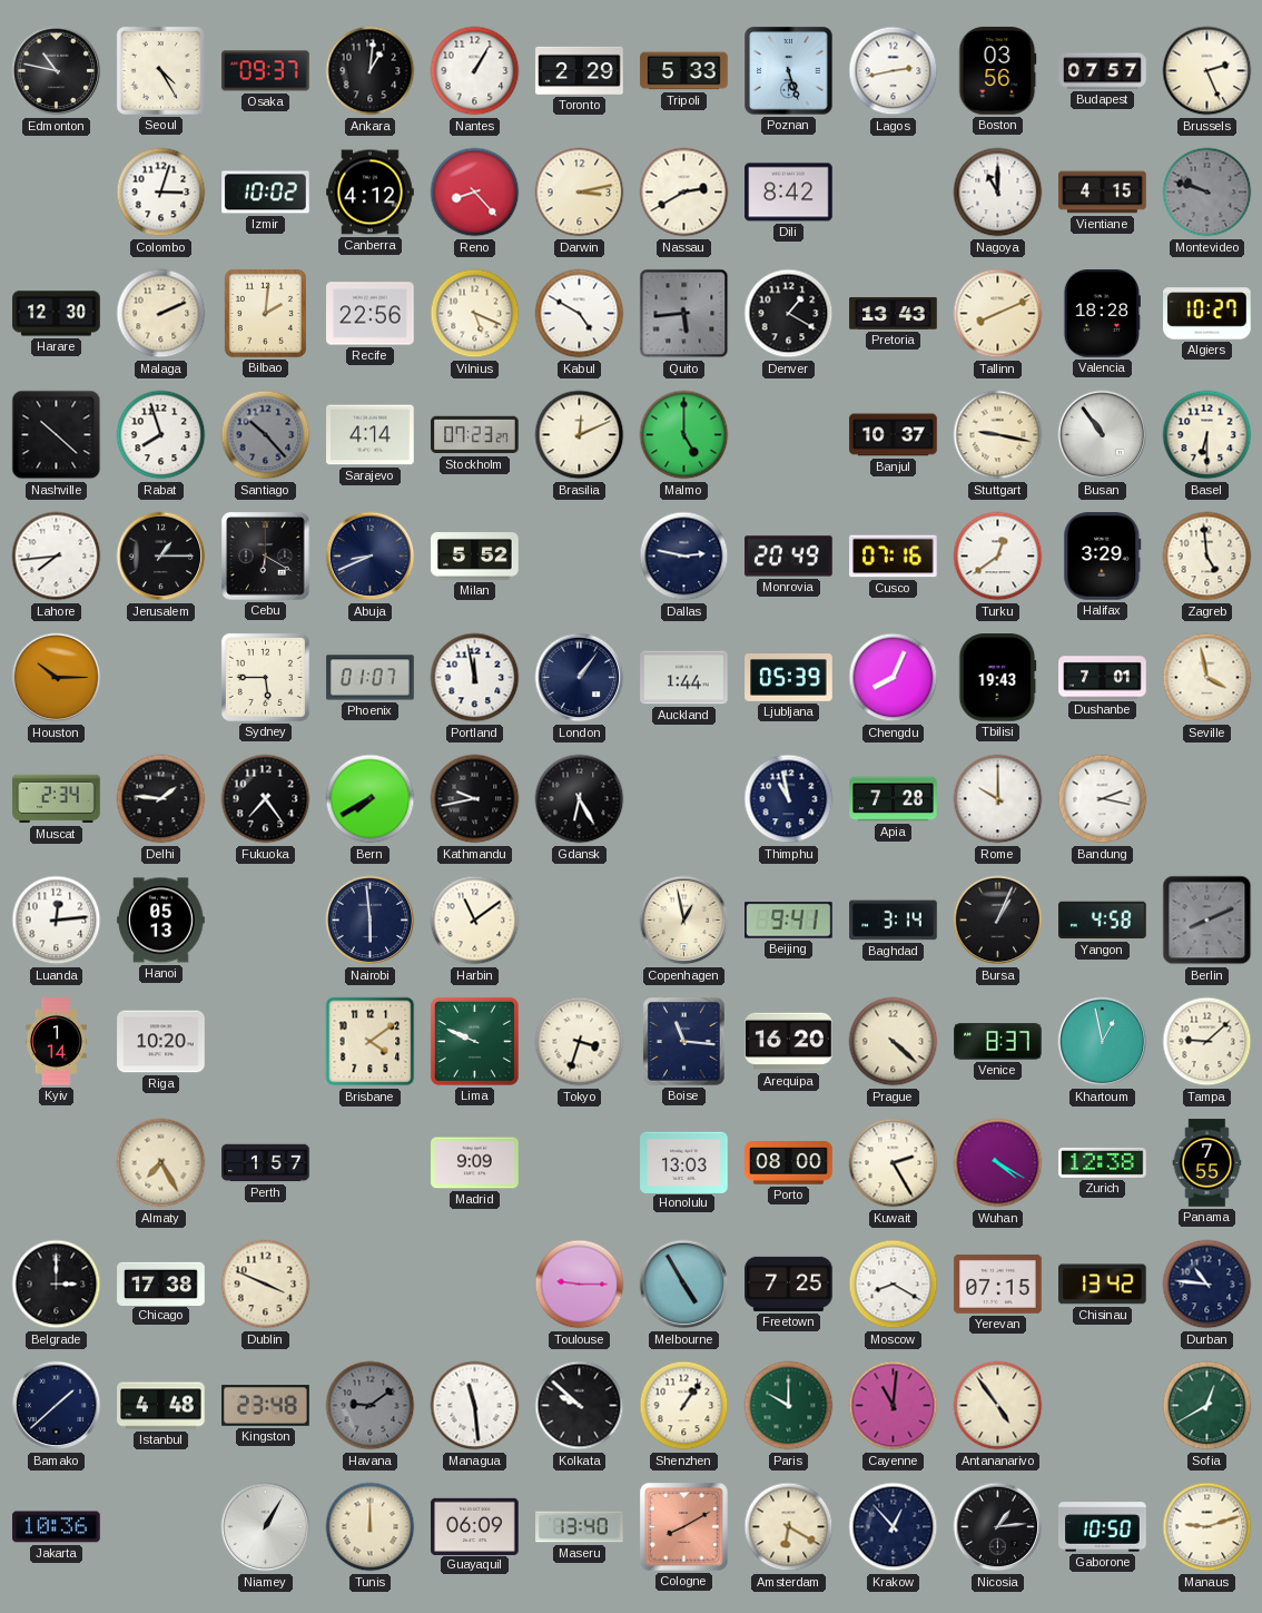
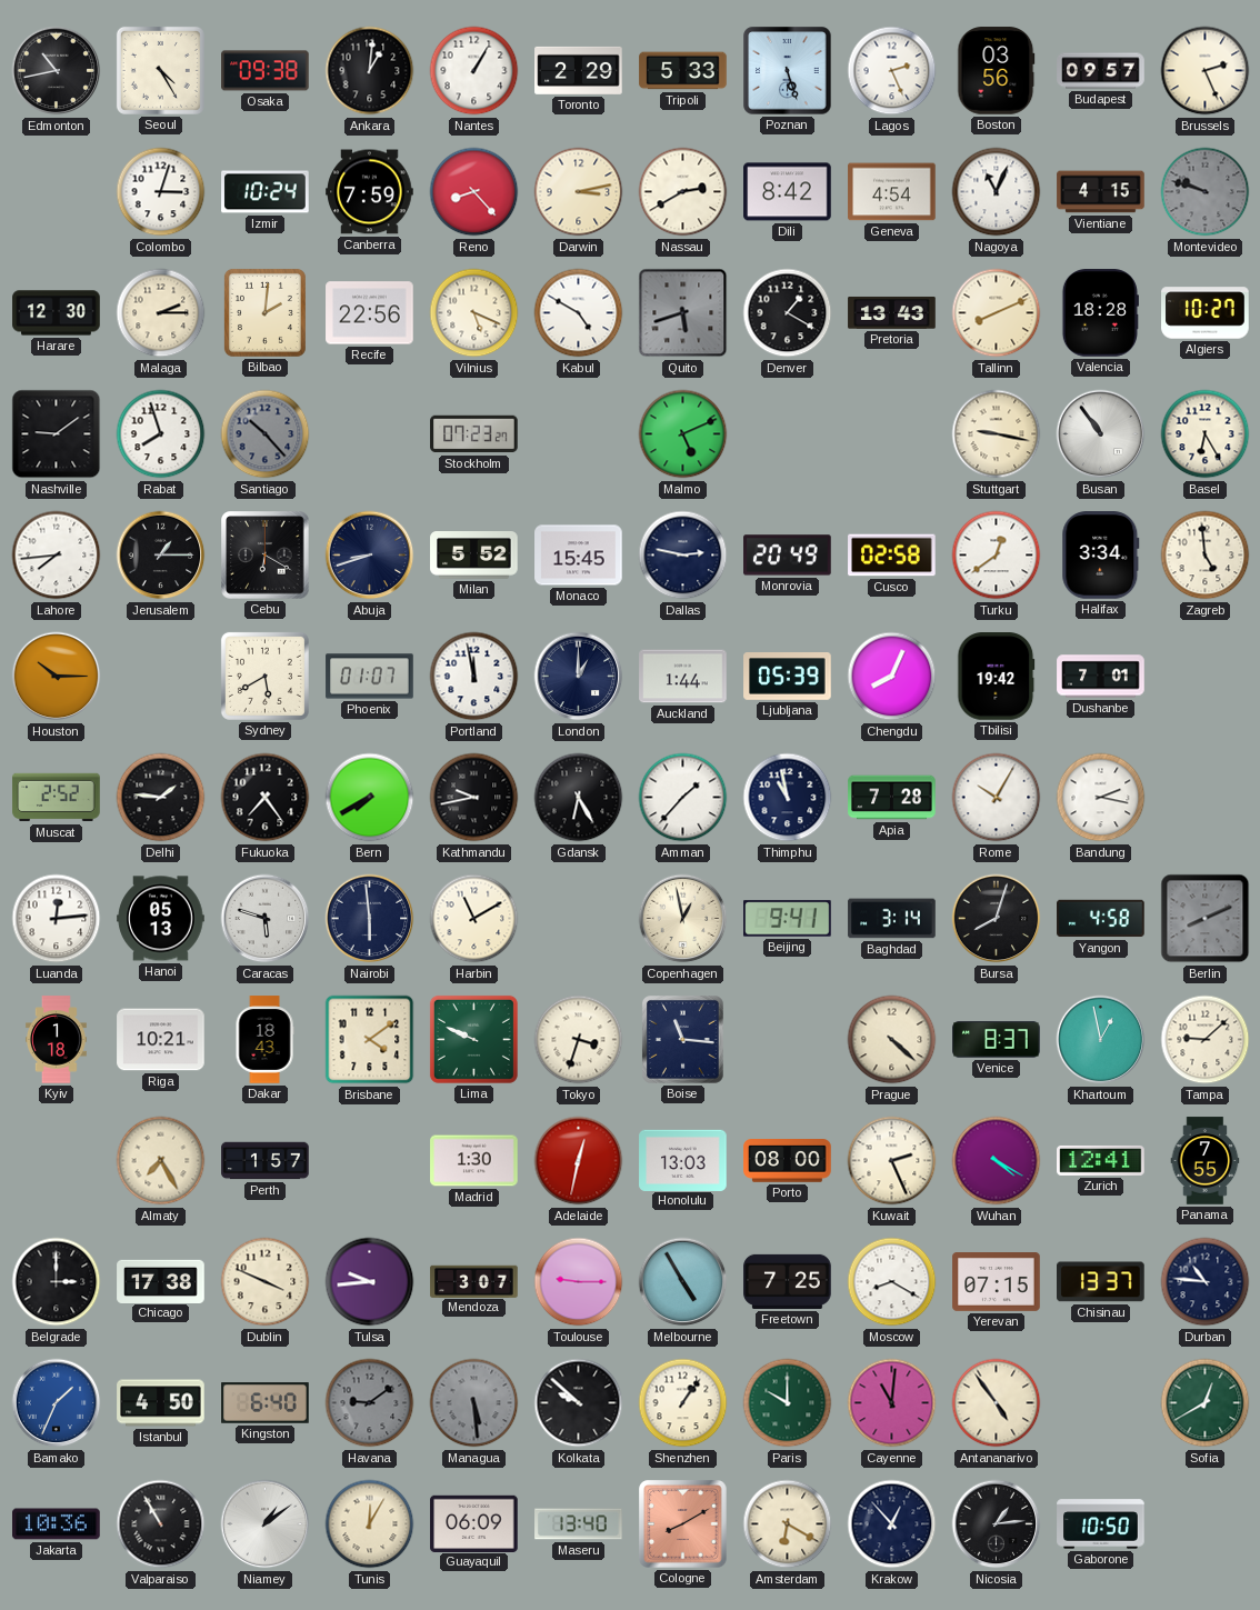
Edmonton: 10:47 -> 10:43 (57, 71)
Osaka: 09:37 -> 09:38 (266, 71)
Lagos: 2:43 -> 2:26 (892, 71)
Budapest: 07:57 -> 09:57 (1101, 71)
Izmir: 10:02 -> 10:24 (266, 192)
Canberra: 4:12 -> 7:59 (370, 192)
Geneva: none -> 4:54 (892, 192)
Nagoya: 11:00 -> 11:04 (997, 192)
Malaga: 2:11 -> 2:15 (161, 313)
Quito: 5:44 -> 5:42 (683, 313)
Nashville: 10:22 -> 9:09 (57, 434)
Sarajevo: 4:14 -> none (371, 435)
Brasilia: 12:11 -> none (580, 435)
Malmo: 5:00 -> 5:11 (683, 434)
Banjul: 10:37 -> none (894, 435)
Basel: 6:30 -> 6:25 (1206, 434)
Abuja: 8:41 -> 8:42 (370, 556)
Monaco: none -> 15:45 (579, 556)
Cusco: 07:16 -> 02:58 (892, 556)
Halifax: 3:29 -> 3:34 (1101, 556)
Sydney: 5:45 -> 5:40 (264, 676)
London: 1:06 -> 1:00 (579, 677)
Tbilisi: 19:43 -> 19:42 (997, 677)
Seville: 3:58 -> none (1207, 678)
Muscat: 2:34 -> 2:52 (57, 798)
Amman: none -> 1:37 (683, 798)
Rome: 10:00 -> 10:05 (997, 798)
Caracas: none -> 5:48 (266, 919)
Harbin: 11:09 -> 11:10 (474, 919)
Bursa: 1:04 -> 8:03 (997, 919)
Kyiv: 1:14 -> 1:18 (56, 1040)
Riga: 10:20 -> 10:21 (161, 1040)
Dakar: none -> 18:43 (264, 1040)
Arequipa: 16:20 -> none (789, 1042)
Madrid: 9:09 -> 1:30 (474, 1161)
Adelaide: none -> 12:32 (579, 1161)
Kuwait: 2:25 -> 2:26 (892, 1161)
Zurich: 12:38 -> 12:41 (1101, 1160)
Tulsa: none -> 9:44 (370, 1282)
Mendoza: none -> 3:07 (474, 1281)
Chisinau: 13:42 -> 13:37 (1101, 1282)
Bamako: 1:38 -> 1:34 (57, 1403)
Bamako dial: navy -> blue (57, 1403)
Istanbul: 4:48 -> 4:50 (161, 1403)
Kingston: 23:48 -> 6:40 (266, 1403)
Managua: 11:29 -> 5:29 (474, 1403)
Managua dial: white -> grey (474, 1403)
Valparaiso: none -> 10:55 (161, 1524)
Niamey: 1:05 -> 1:09 (266, 1524)
Tunis: 12:00 -> 12:05 (370, 1524)
Manaus: 9:12 -> none (1207, 1527)
